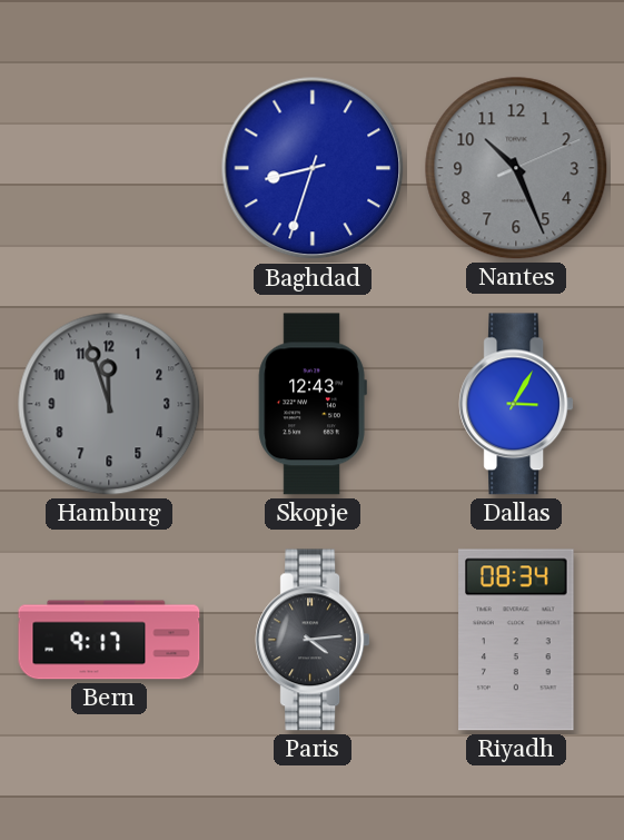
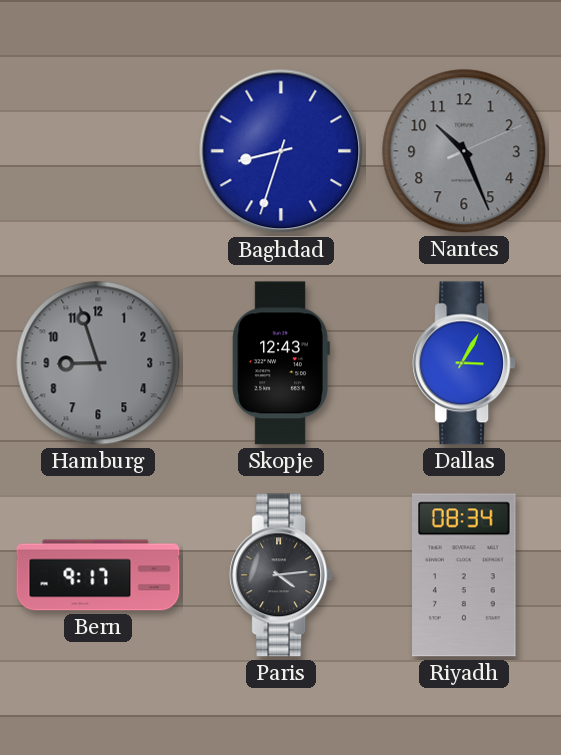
Hamburg: 11:57 -> 8:57 (98, 363)
